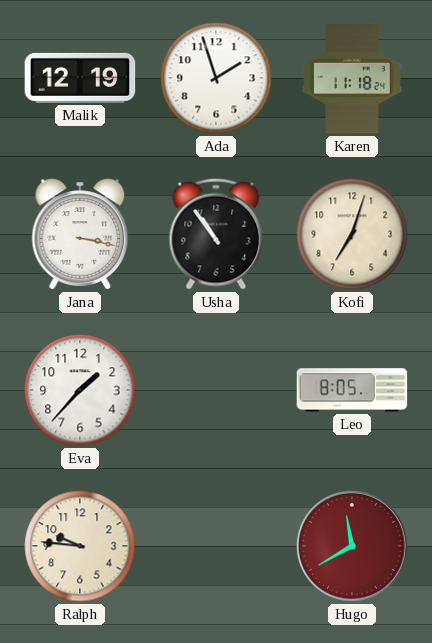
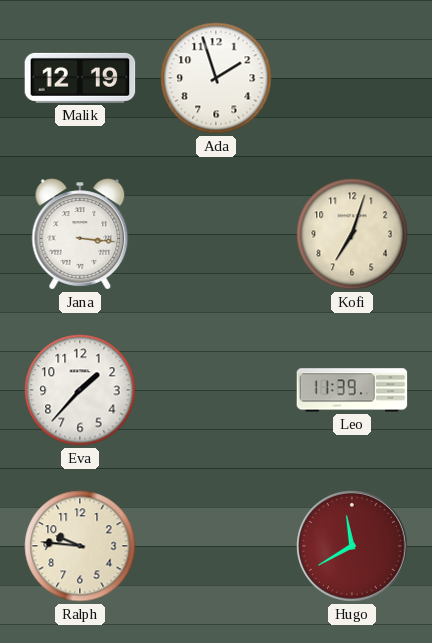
Karen: 11:18 -> none (353, 78)
Jana: 3:17 -> 3:16 (80, 234)
Usha: 10:54 -> none (216, 234)
Leo: 8:05 -> 11:39 (352, 390)
